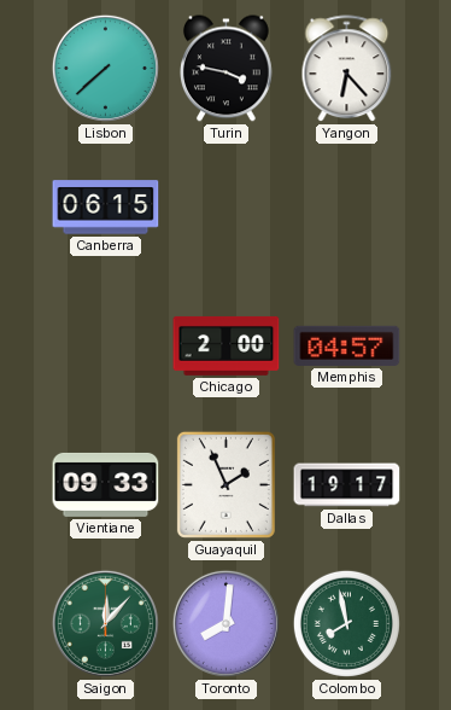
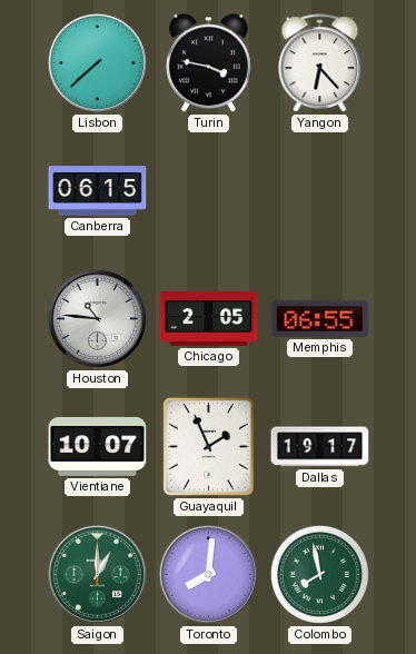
Houston: none -> 10:46 (97, 318)
Chicago: 2:00 -> 2:05 (209, 318)
Memphis: 04:57 -> 06:55 (320, 318)
Vientiane: 09:33 -> 10:07 (98, 446)
Saigon: 12:07 -> 1:00 (97, 574)
